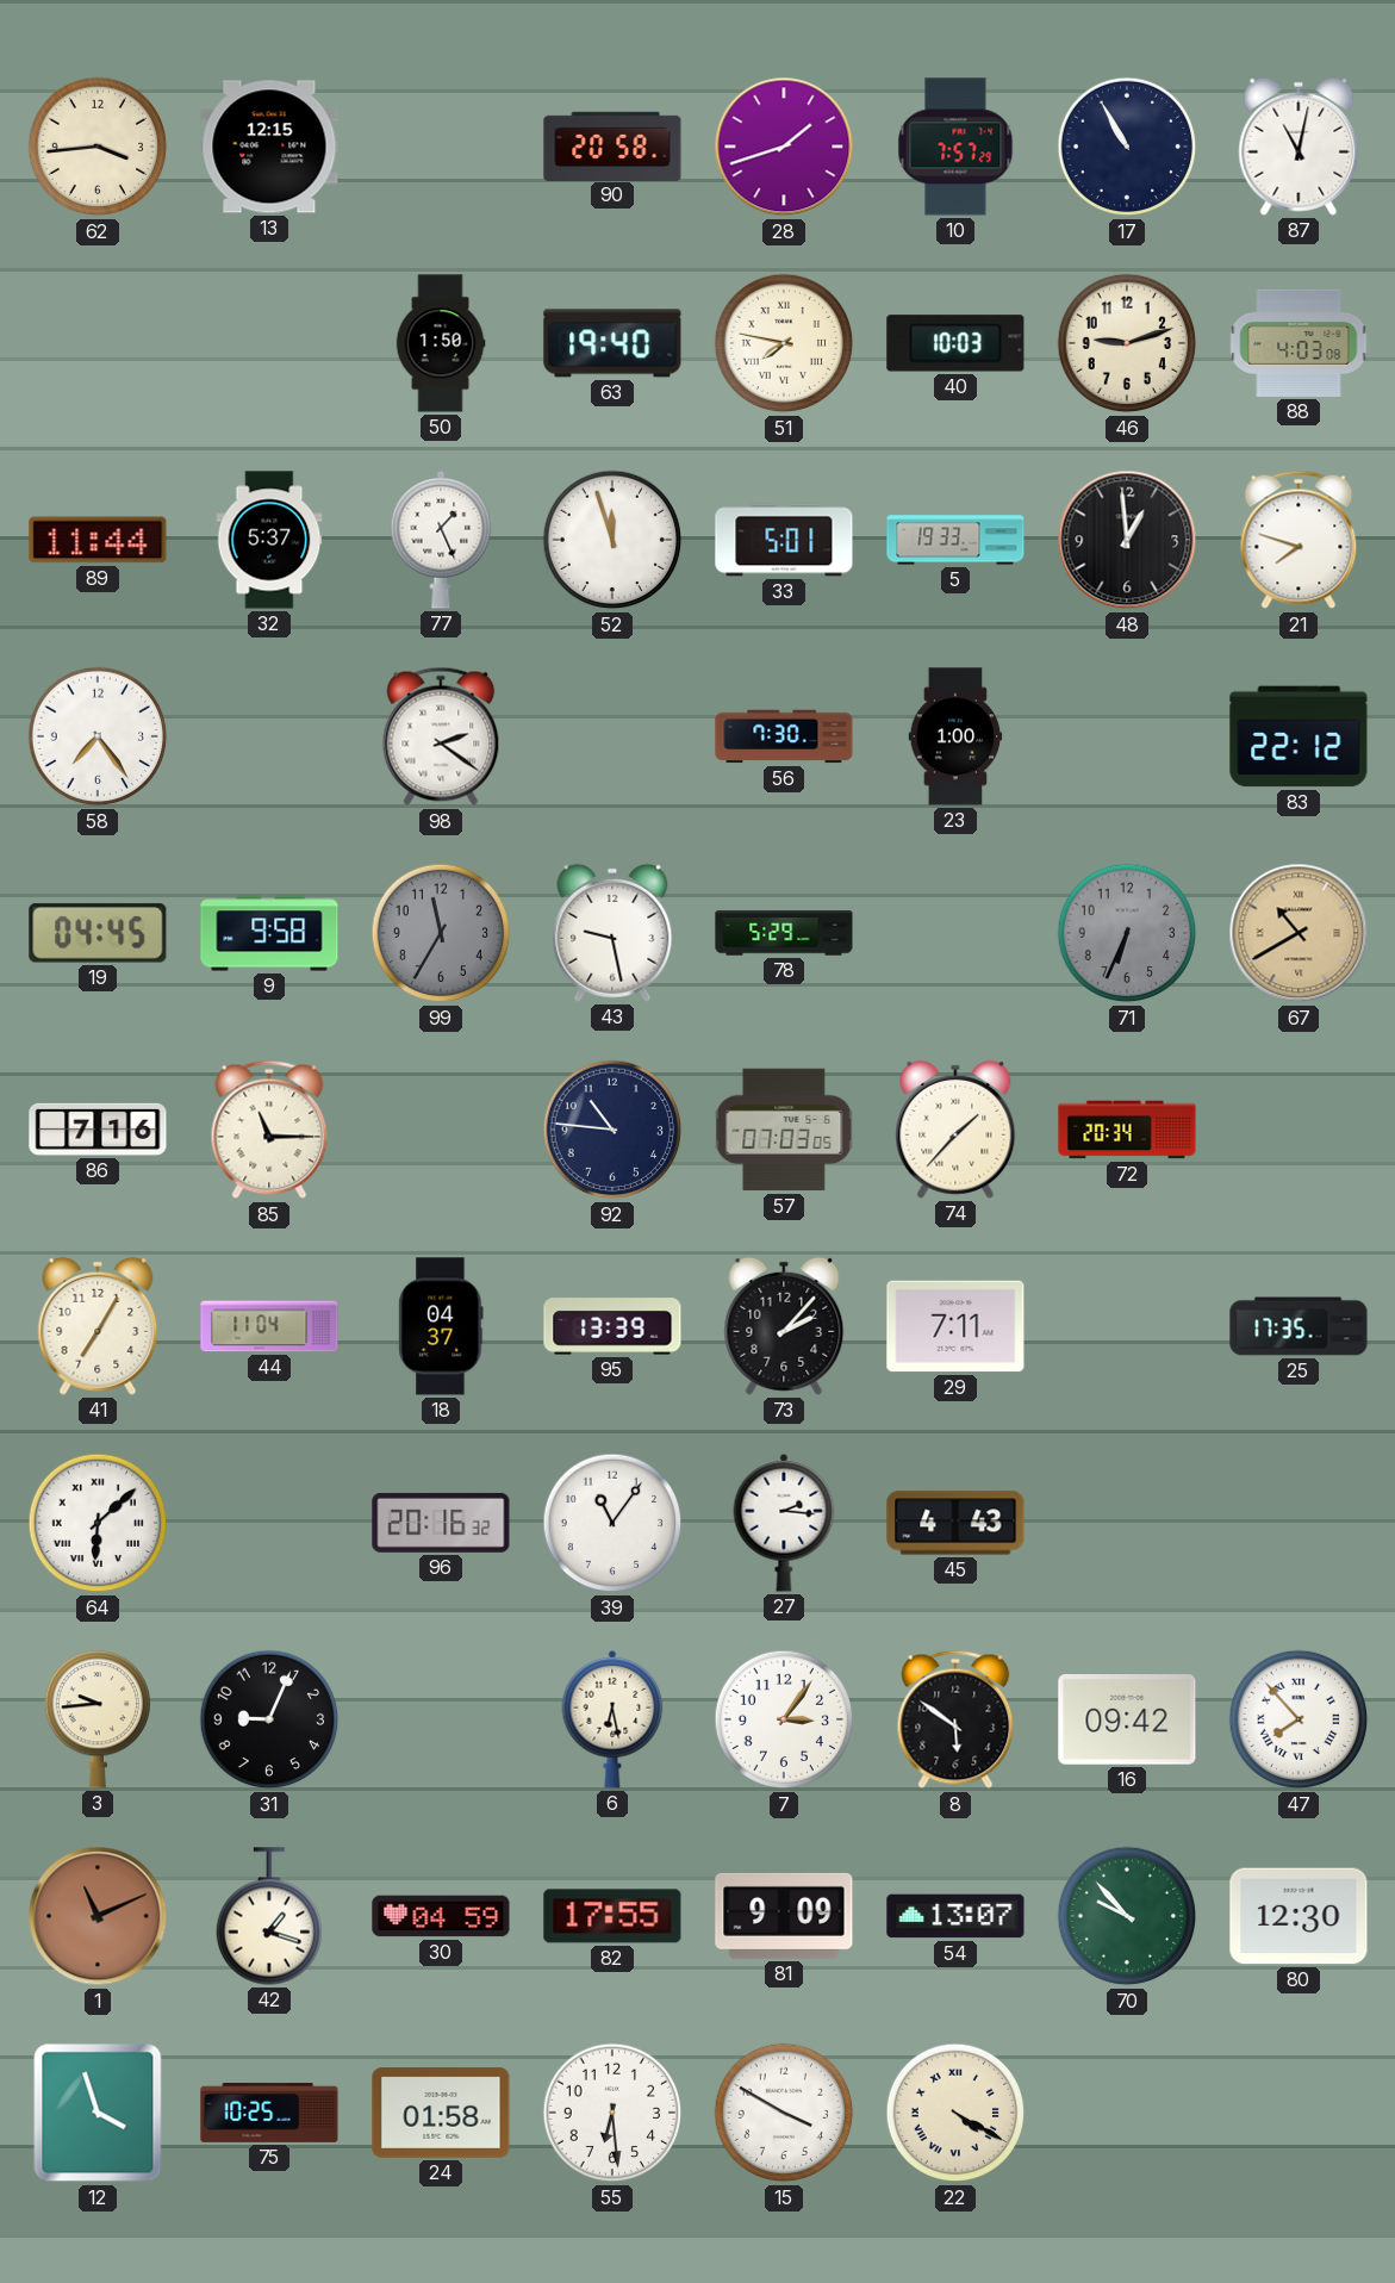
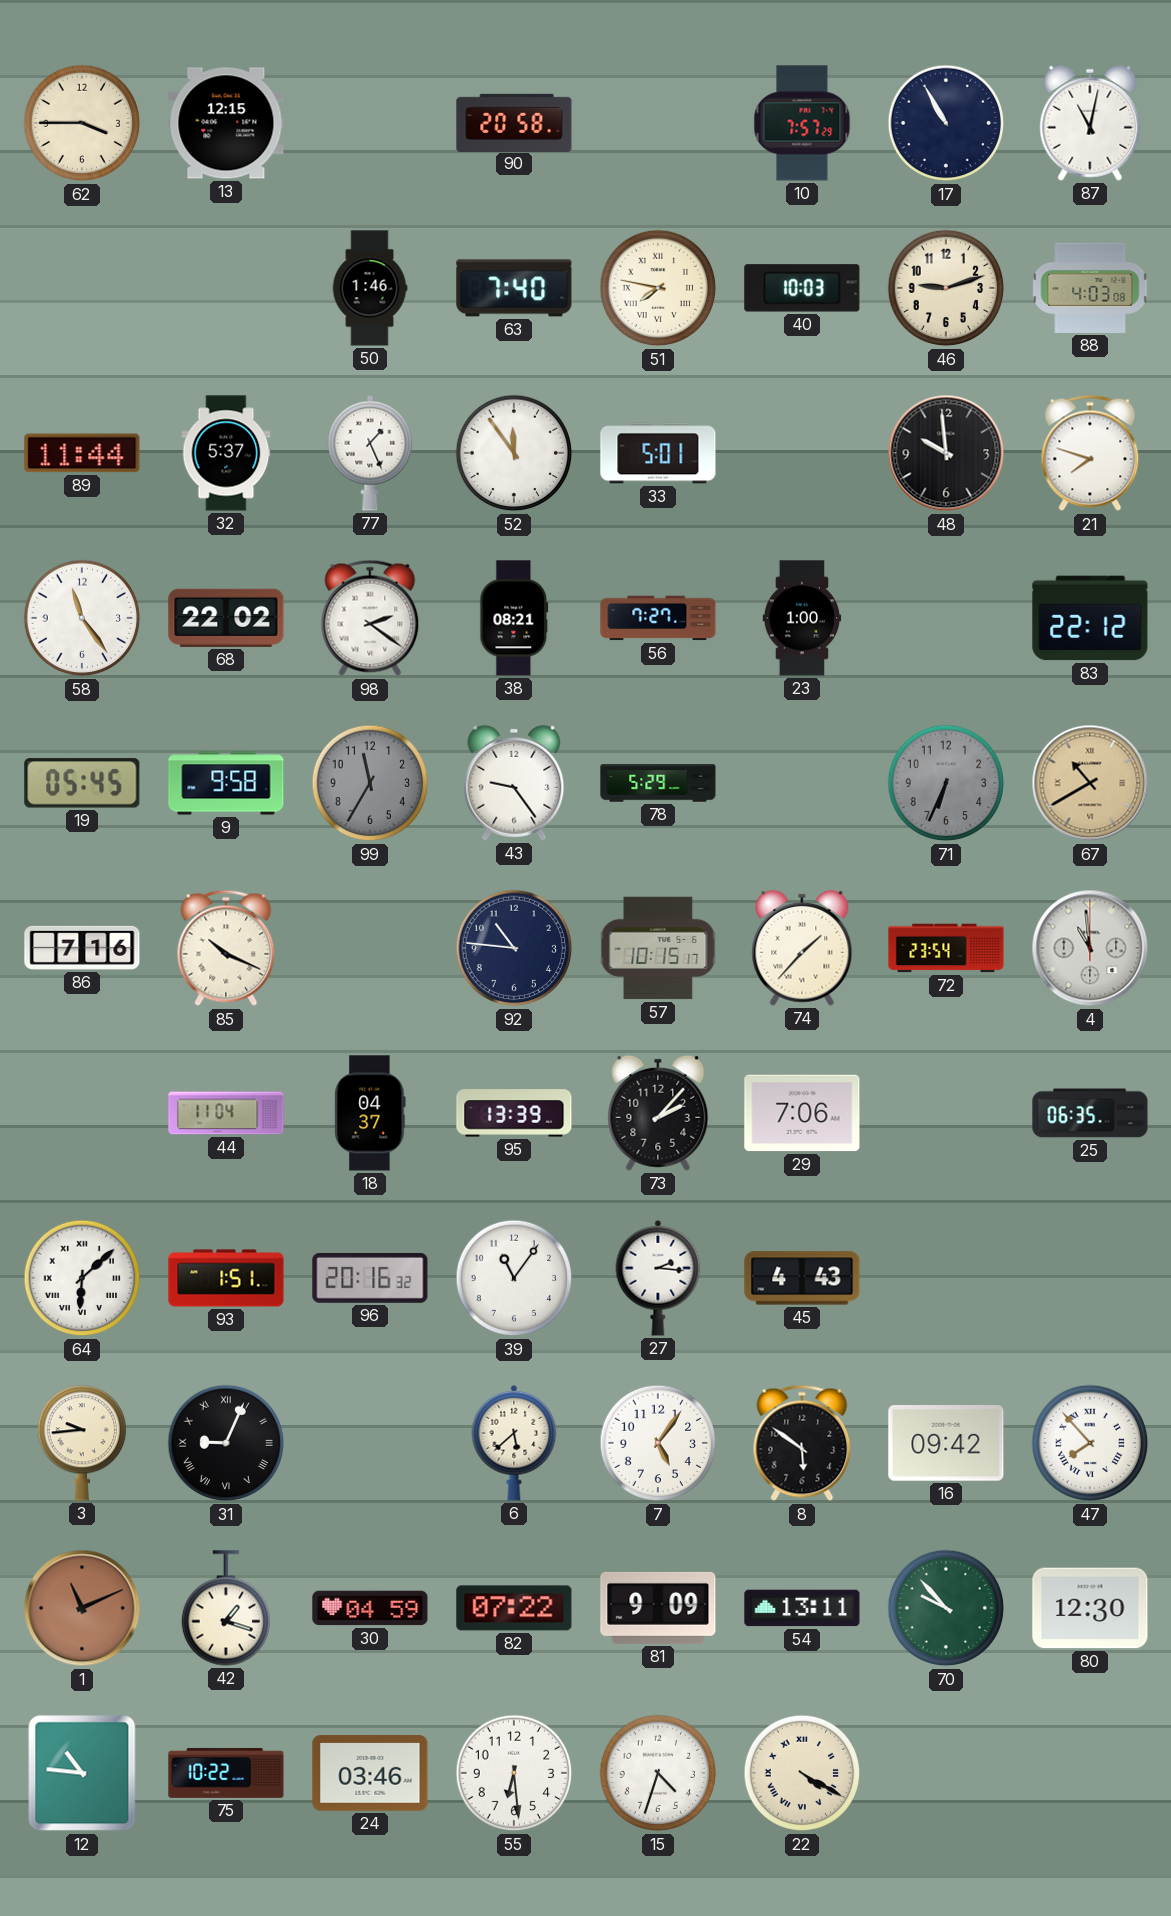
62: 3:44 -> 3:45 (82, 123)
28: 1:42 -> none (784, 147)
50: 1:50 -> 1:46 (370, 288)
63: 19:40 -> 7:40 (514, 288)
52: 11:57 -> 11:54 (514, 453)
5: 19:33 -> none (955, 540)
48: 12:59 -> 9:59 (946, 453)
58: 7:24 -> 11:24 (82, 618)
68: none -> 22:02 (226, 618)
38: none -> 08:21 (514, 618)
56: 7:30 -> 7:27 (658, 618)
19: 04:45 -> 05:45 (82, 783)
43: 9:28 -> 9:24 (514, 783)
85: 11:15 -> 10:19 (226, 948)
57: 07:03 -> 10:15 (658, 948)
72: 20:34 -> 23:54 (946, 948)
4: none -> 10:59 (1090, 948)
41: 7:05 -> none (98, 1326)
29: 7:11 -> 7:06 (802, 1113)
25: 17:35 -> 06:35 (1090, 1113)
93: none -> 1:51 (226, 1278)
31 numerals: Arabic -> Roman (226, 1443)
6: 6:28 -> 5:38 (514, 1443)
7: 3:06 -> 5:06 (658, 1443)
82: 17:55 -> 07:22 (514, 1608)
54: 13:07 -> 13:11 (802, 1608)
12: 3:57 -> 10:46 (82, 1773)
75: 10:25 -> 10:22 (226, 1773)
24: 01:58 -> 03:46 (370, 1773)
15: 3:50 -> 4:33 (658, 1773)
